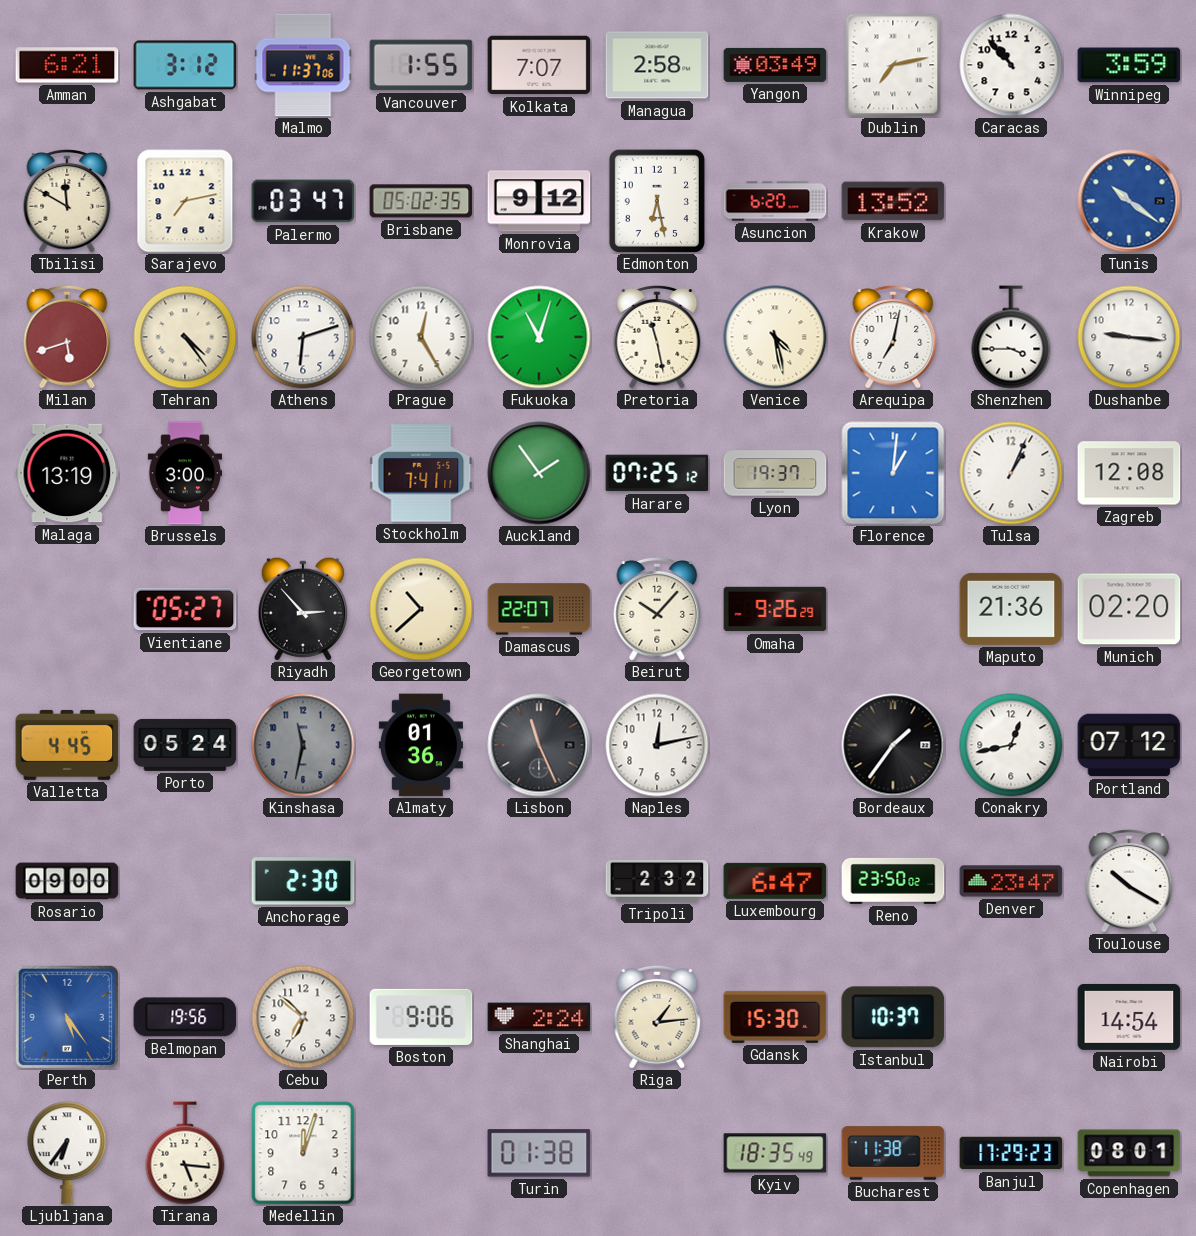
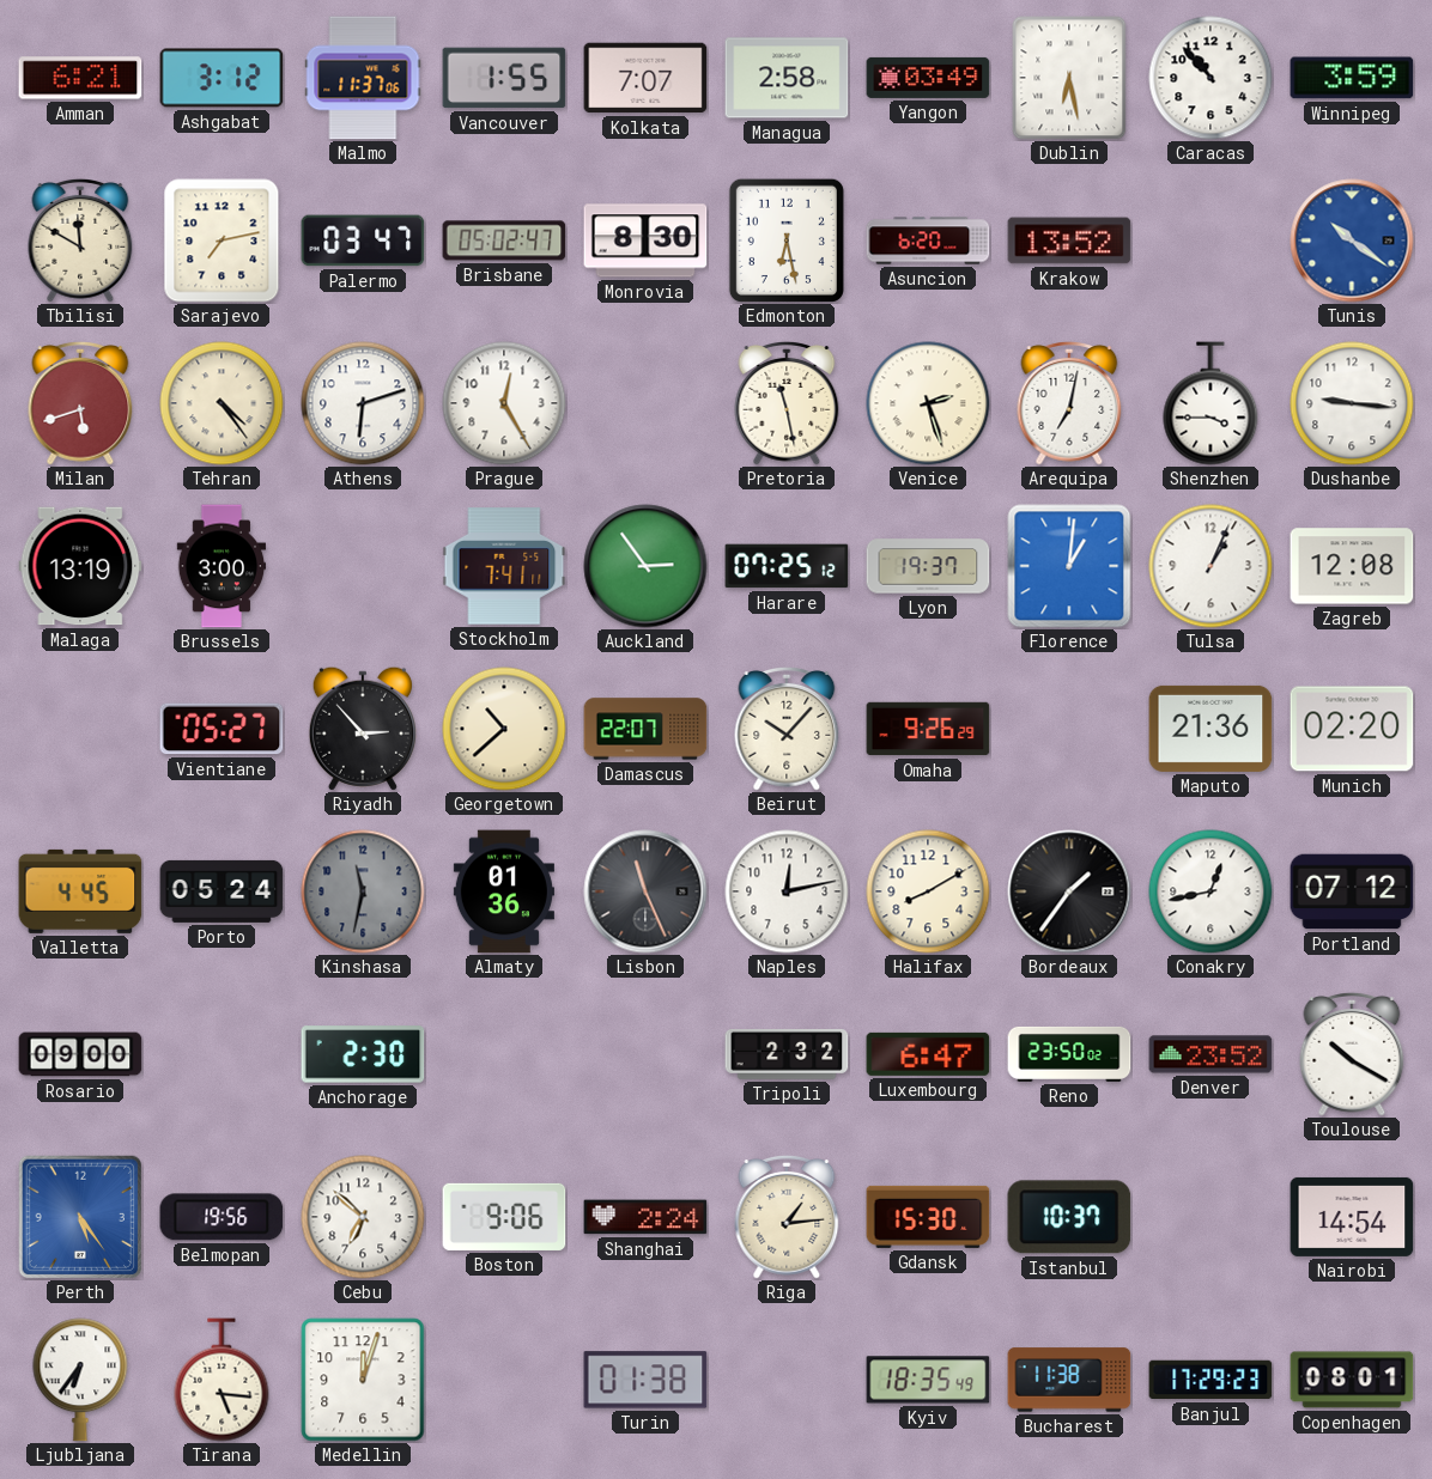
Dublin: 7:13 -> 6:28 (1069, 78)
Brisbane: 05:02:35 -> 05:02:47 (504, 241)
Monrovia: 9:12 -> 8:30 (645, 241)
Fukuoka: 11:03 -> none (539, 337)
Venice: 4:28 -> 2:27 (928, 403)
Auckland: 1:54 -> 2:54 (645, 566)
Halifax: none -> 8:10 (928, 891)
Denver: 23:47 -> 23:52 (1210, 1054)
